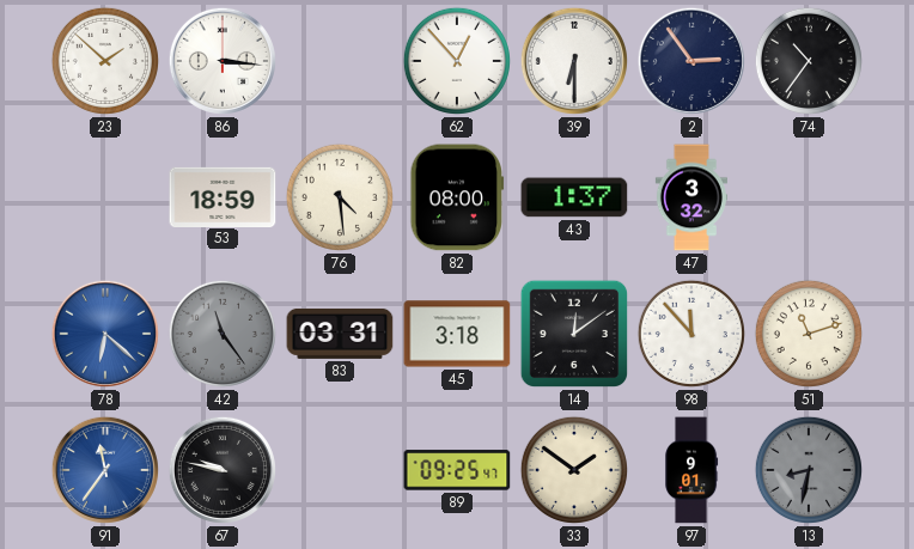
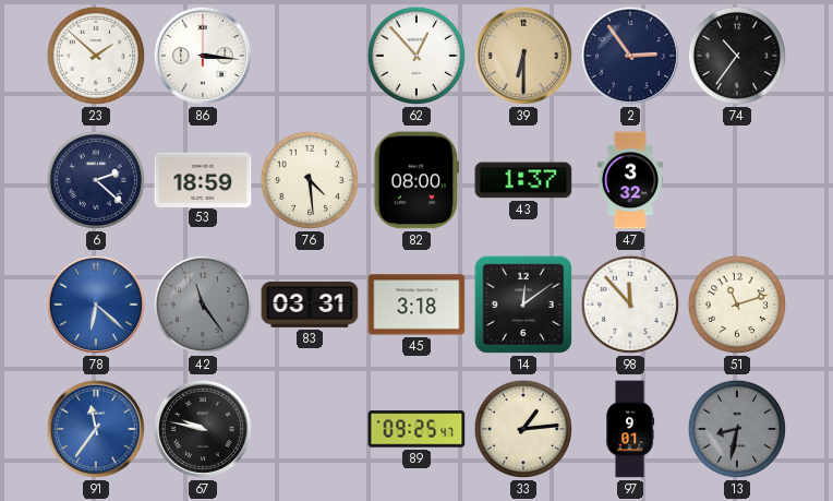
39 dial: white -> champagne (523, 56)
6: none -> 2:22 (96, 180)
33: 1:51 -> 1:14 (523, 429)
